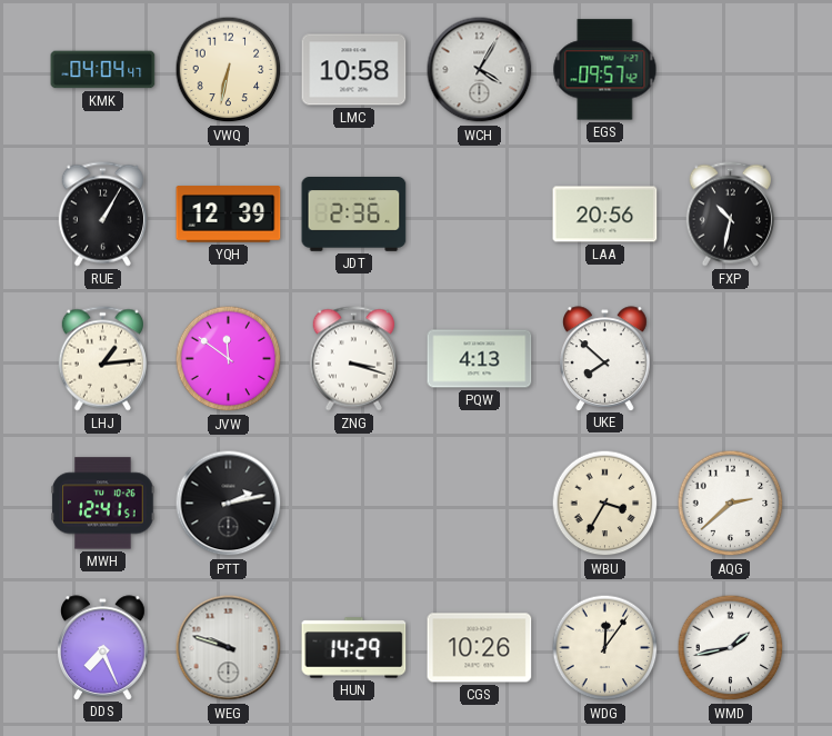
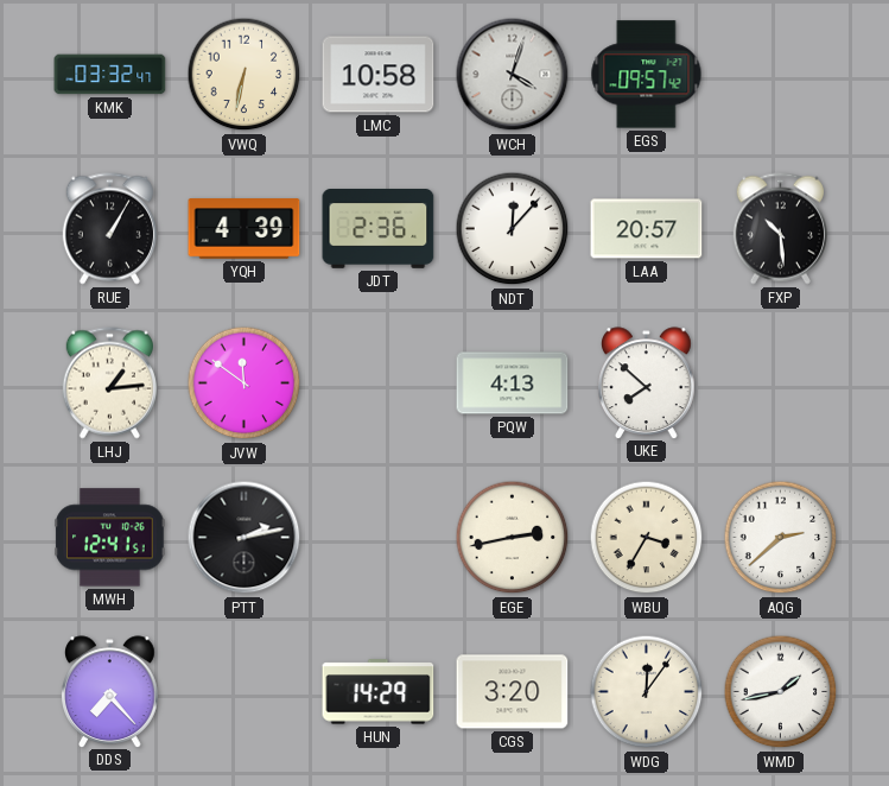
KMK: 04:04 -> 03:32 (110, 75)
WCH: 4:05 -> 4:03 (513, 75)
YQH: 12:39 -> 4:39 (245, 229)
NDT: none -> 12:07 (513, 229)
LAA: 20:56 -> 20:57 (647, 229)
FXP: 10:32 -> 10:29 (780, 229)
ZNG: 3:18 -> none (353, 359)
EGE: none -> 2:43 (513, 538)
DDS: 7:26 -> 7:23 (110, 691)
WEG: 9:48 -> none (229, 648)
CGS: 10:26 -> 3:20 (513, 692)
